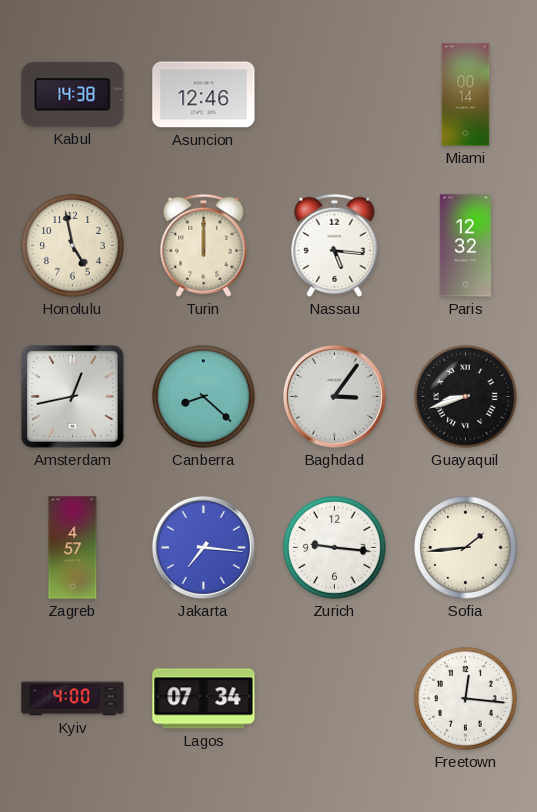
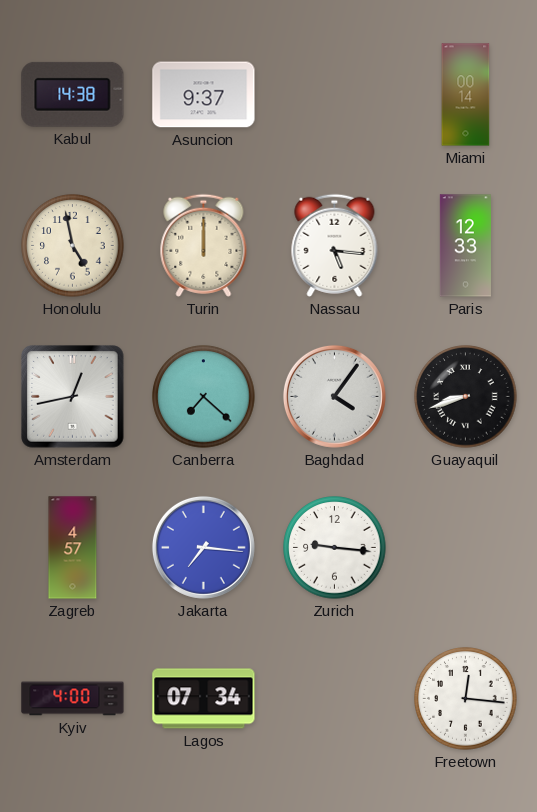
Asuncion: 12:46 -> 9:37 (204, 95)
Paris: 12:32 -> 12:33 (465, 246)
Canberra: 8:22 -> 7:22 (204, 397)
Baghdad: 3:06 -> 4:06 (334, 396)
Sofia: 1:44 -> none (466, 548)
